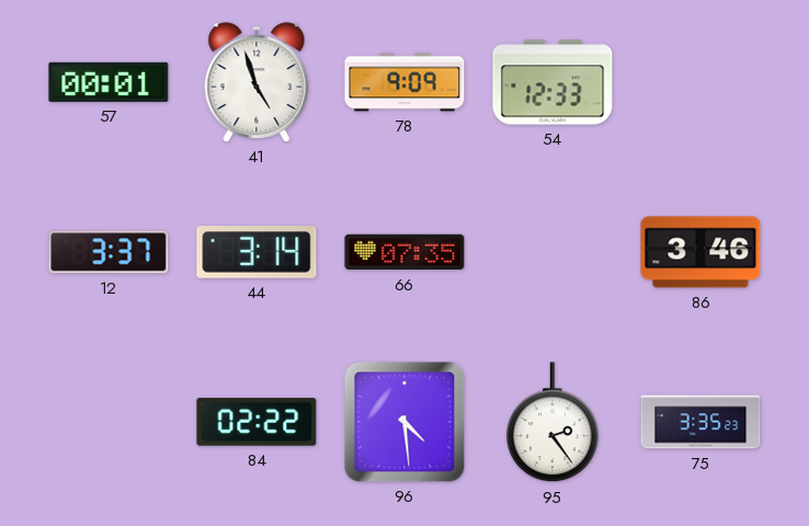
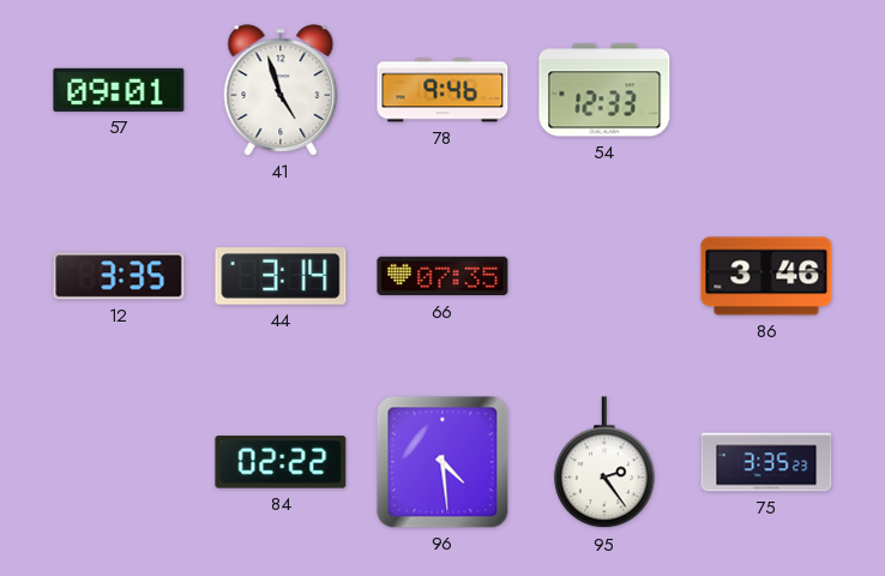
57: 00:01 -> 09:01 (119, 90)
78: 9:09 -> 9:46 (442, 90)
12: 3:37 -> 3:35 (119, 276)
